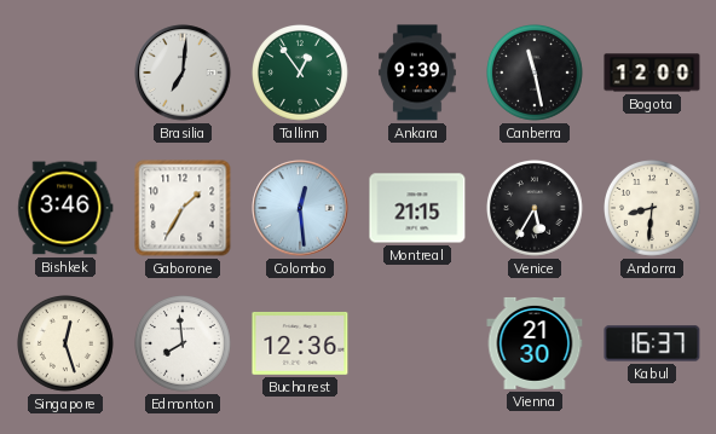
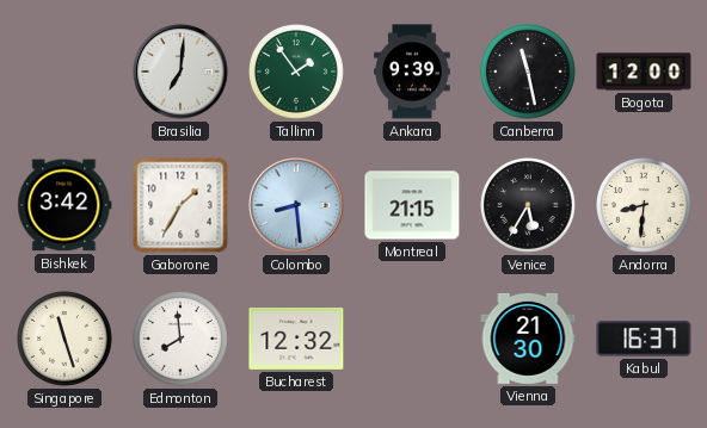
Tallinn: 12:54 -> 1:54 (297, 73)
Bishkek: 3:46 -> 3:42 (64, 205)
Colombo: 12:29 -> 8:29 (296, 205)
Singapore: 12:27 -> 11:27 (66, 340)
Bucharest: 12:36 -> 12:32 (296, 339)
